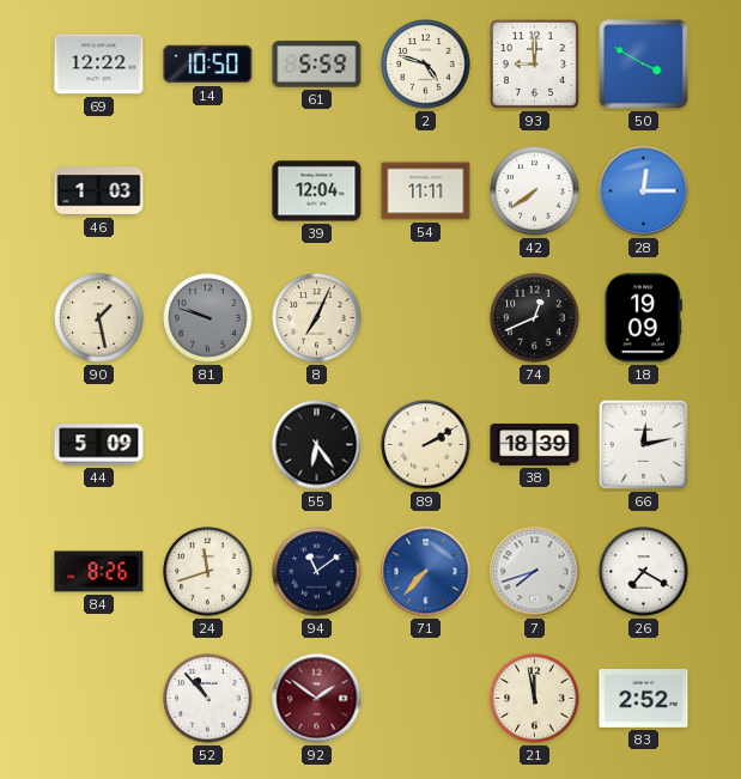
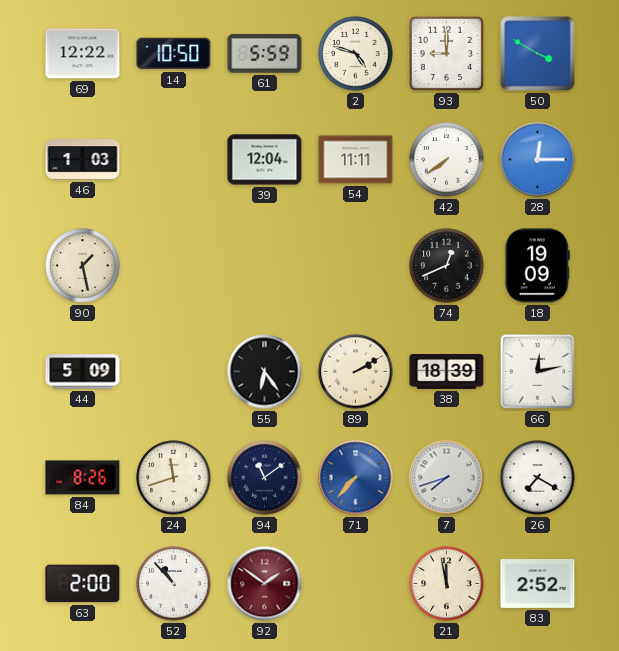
81: 9:48 -> none (208, 318)
8: 7:04 -> none (317, 318)
63: none -> 2:00 (83, 584)
